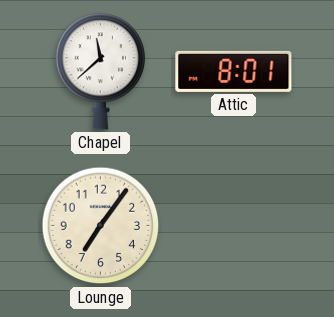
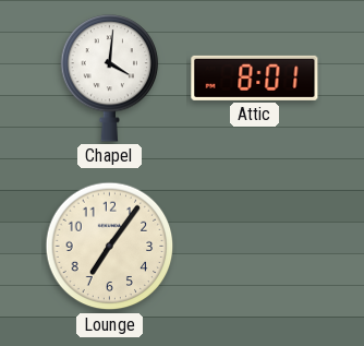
Chapel: 11:38 -> 4:01 (110, 79)
